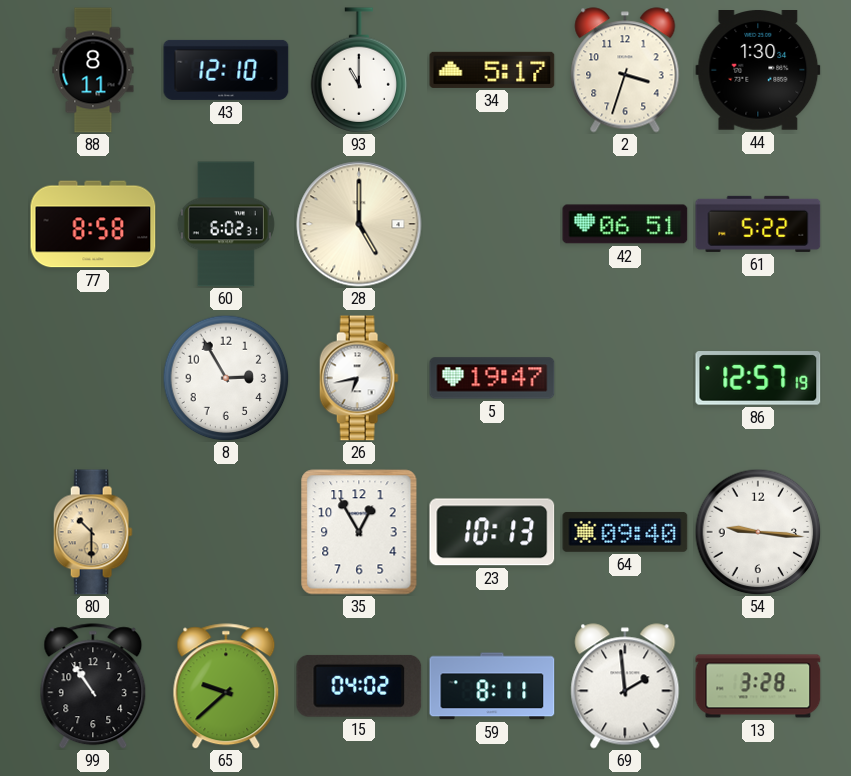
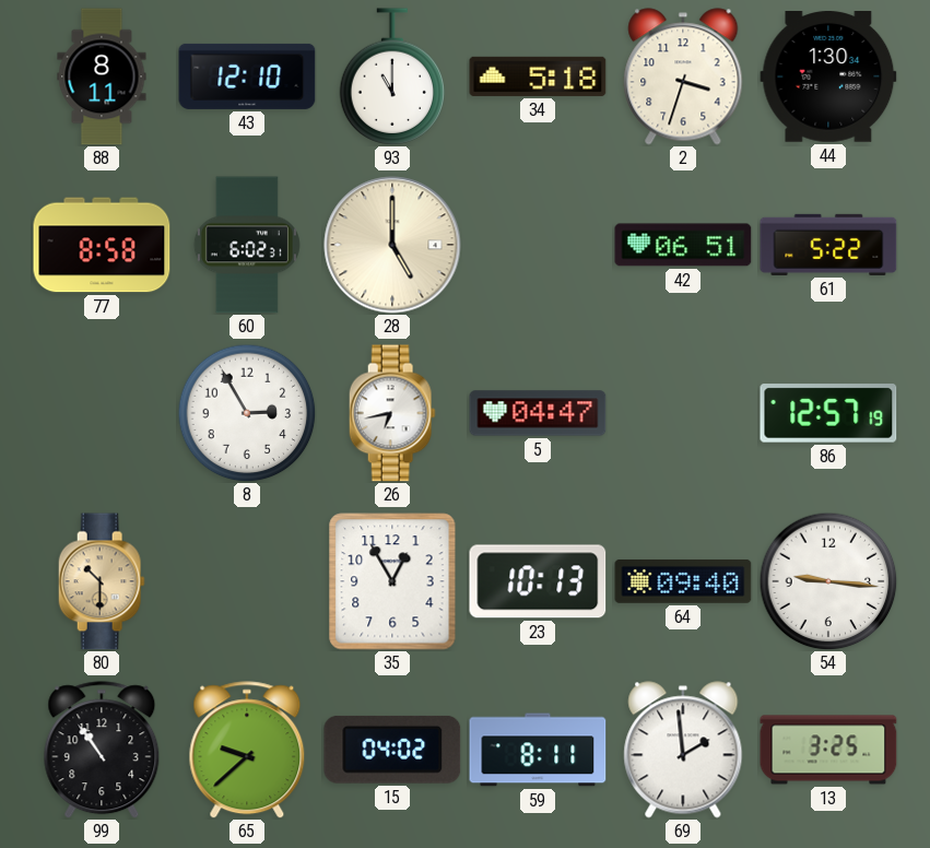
34: 5:17 -> 5:18 (538, 76)
5: 19:47 -> 04:47 (538, 413)
13: 3:28 -> 3:25 (828, 750)
